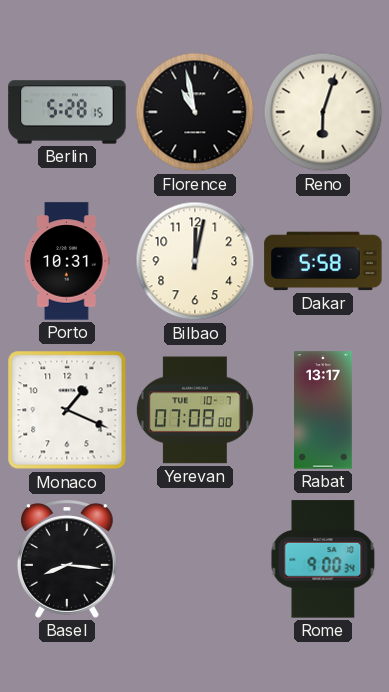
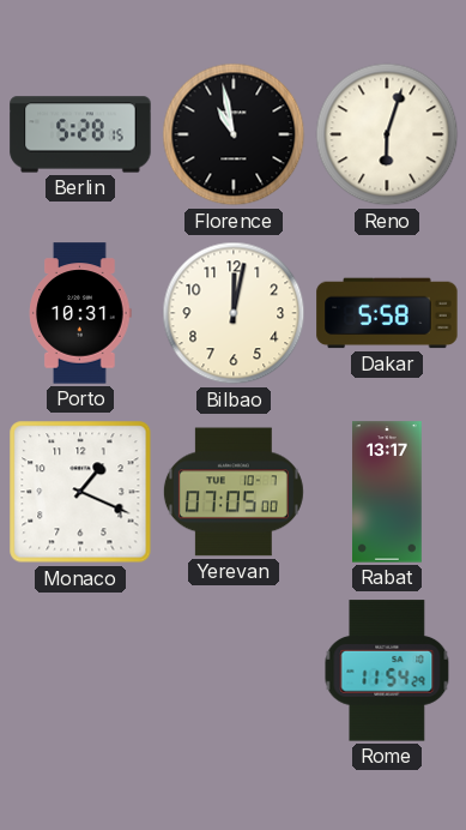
Yerevan: 07:08 -> 07:05 (234, 492)
Basel: 8:16 -> none (67, 559)
Rome: 9:00 -> 11:54 (387, 670)
